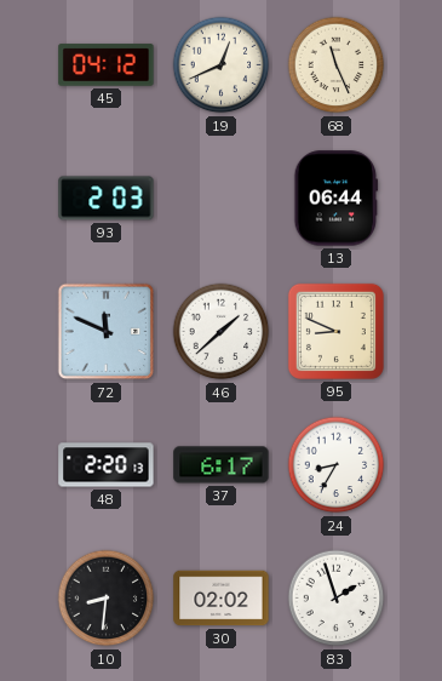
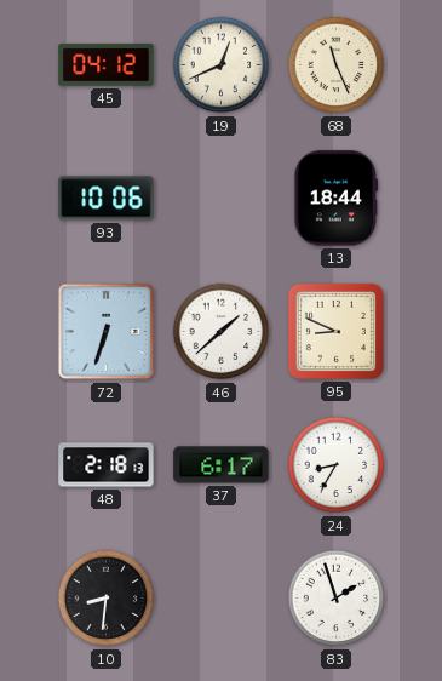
93: 2:03 -> 10:06 (107, 199)
13: 06:44 -> 18:44 (337, 199)
72: 11:49 -> 6:33 (107, 332)
48: 2:20 -> 2:18 (107, 465)
30: 02:02 -> none (222, 599)
